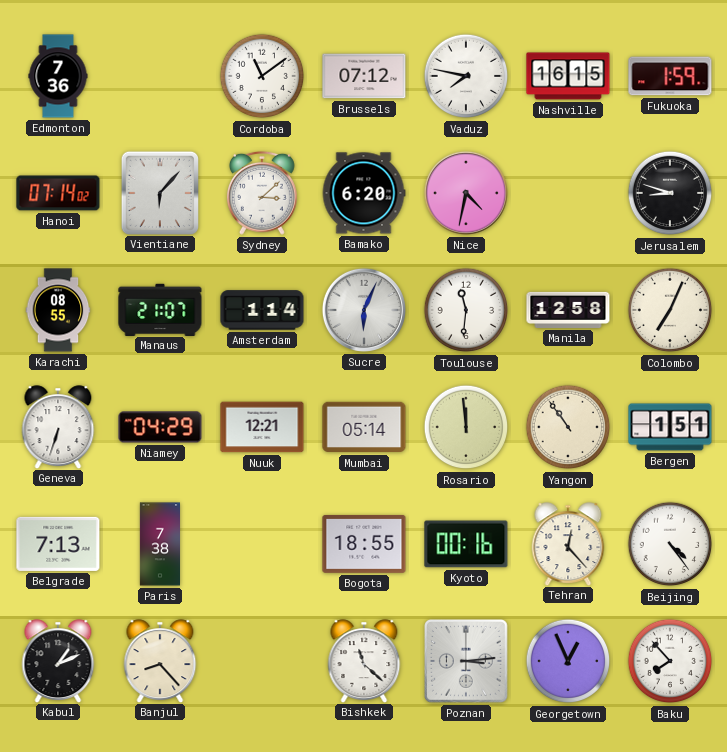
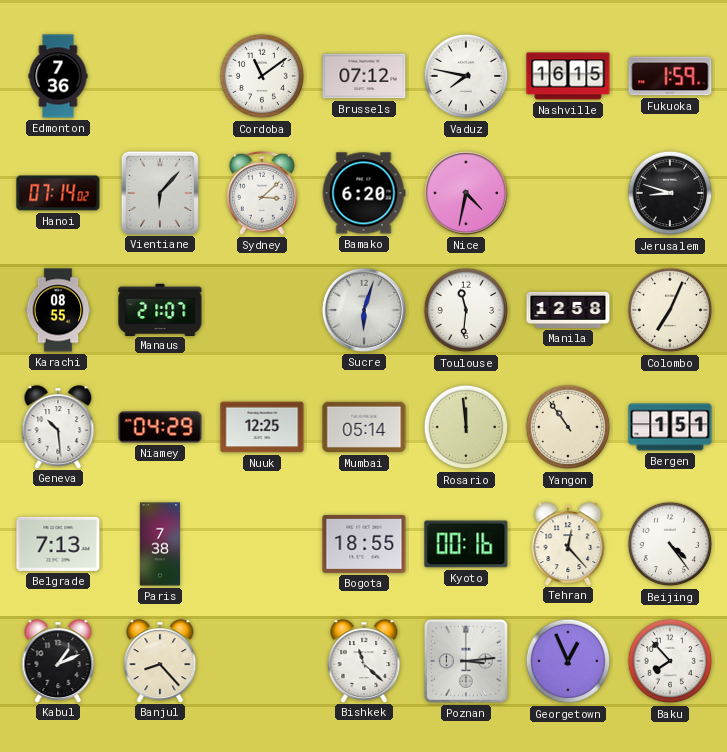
Amsterdam: 1:14 -> none (262, 310)
Sucre: 6:04 -> 6:03 (364, 310)
Geneva: 6:33 -> 10:29 (58, 427)
Nuuk: 12:21 -> 12:25 (262, 427)
